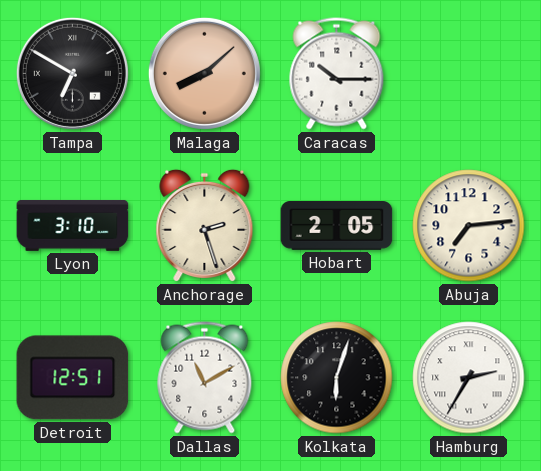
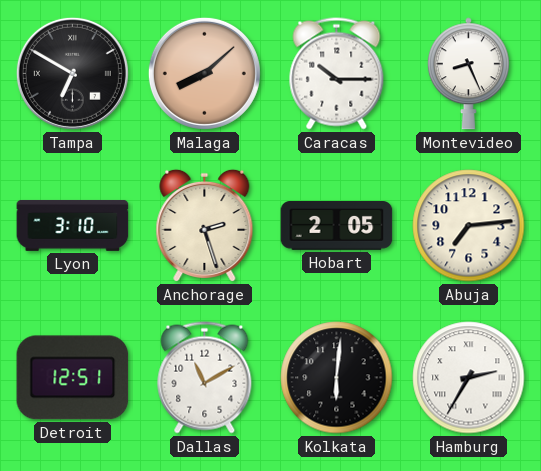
Montevideo: none -> 8:26 (468, 74)
Kolkata: 6:03 -> 6:01 (337, 378)
